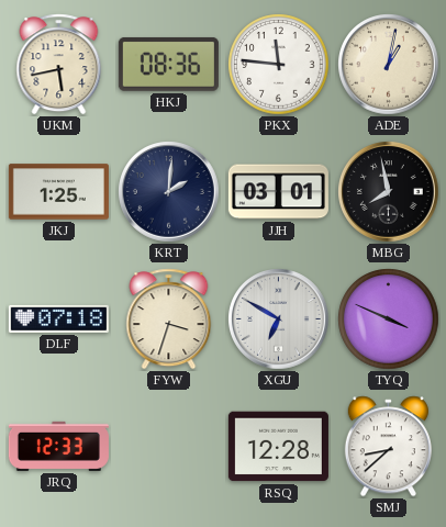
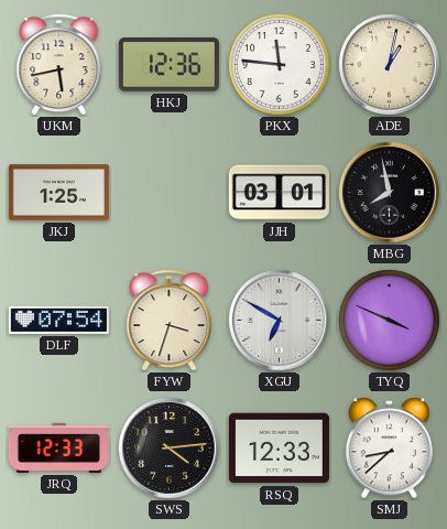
HKJ: 08:36 -> 12:36 (168, 64)
KRT: 2:01 -> none (169, 192)
DLF: 07:18 -> 07:54 (58, 320)
SWS: none -> 4:14 (170, 449)
RSQ: 12:28 -> 12:33 (279, 449)
